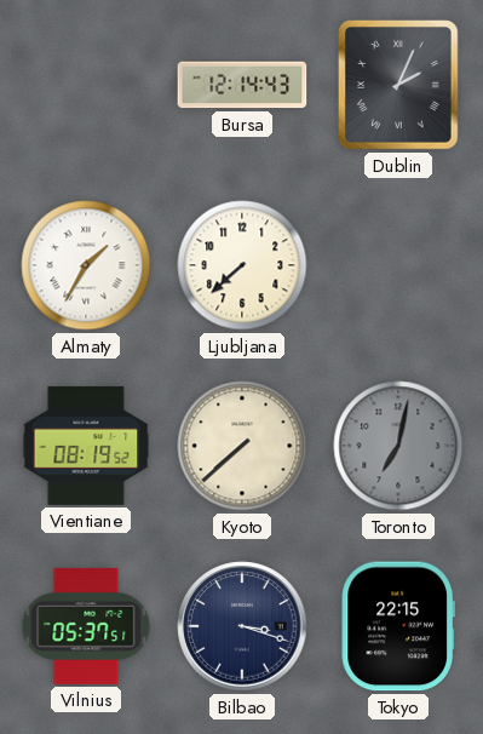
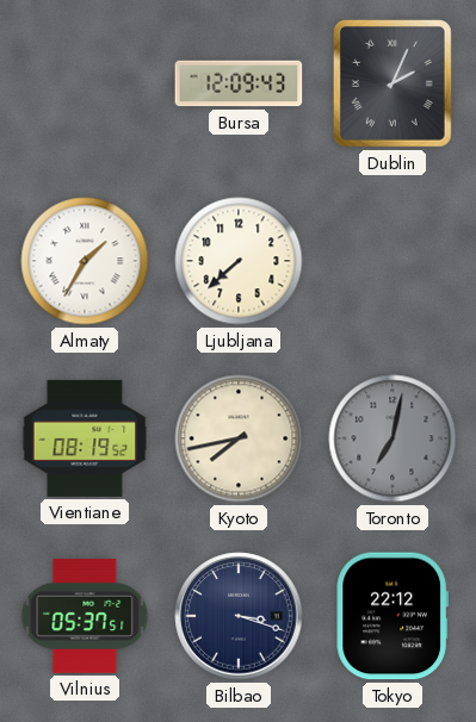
Bursa: 12:14 -> 12:09 (239, 83)
Kyoto: 7:38 -> 7:43 (239, 438)
Tokyo: 22:15 -> 22:12 (392, 616)
